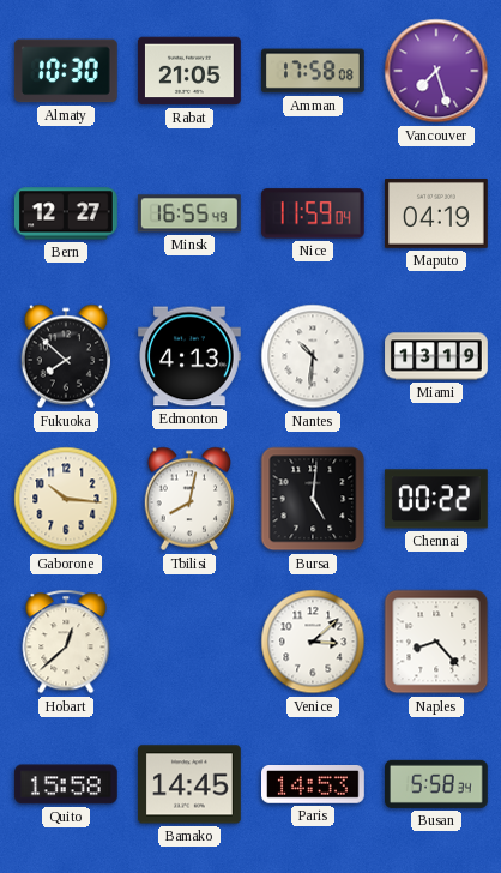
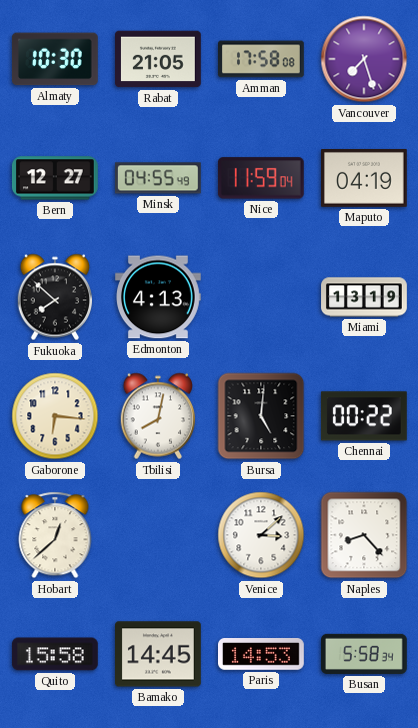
Minsk: 16:55 -> 04:55 (158, 178)
Nantes: 10:31 -> none (313, 356)
Gaborone: 10:16 -> 6:16 (55, 416)
